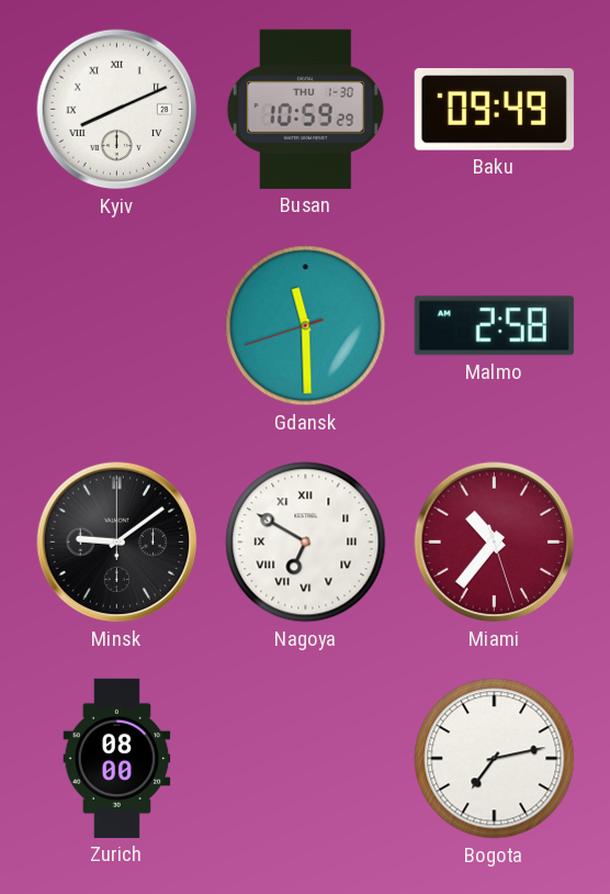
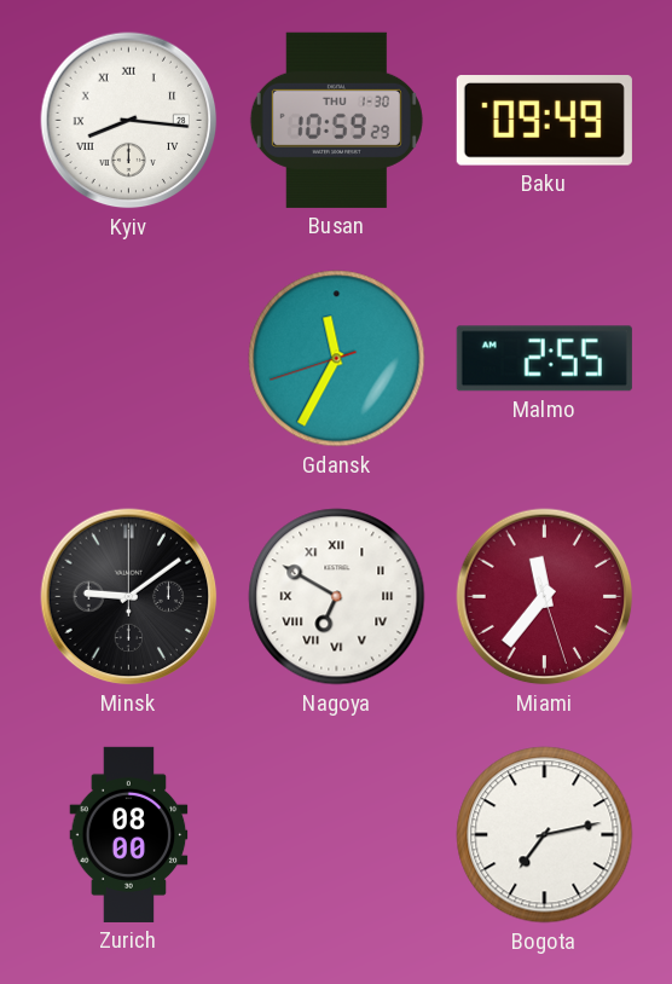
Kyiv: 8:11 -> 8:16 (129, 121)
Gdansk: 11:29 -> 11:34 (337, 359)
Malmo: 2:58 -> 2:55 (544, 359)
Miami: 10:36 -> 11:36 (545, 597)
